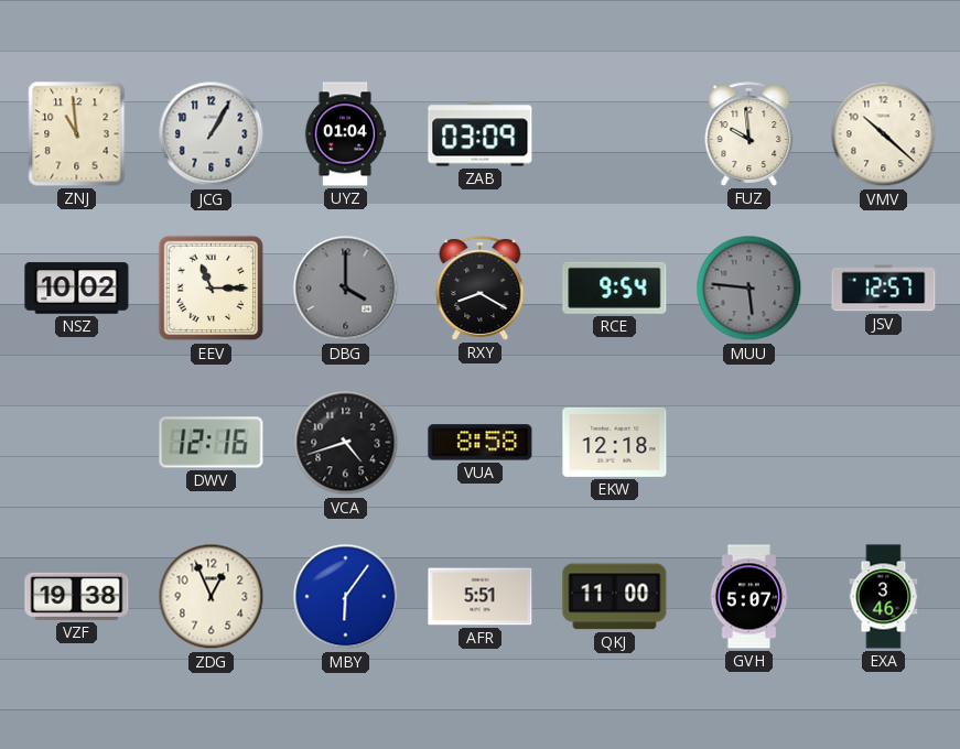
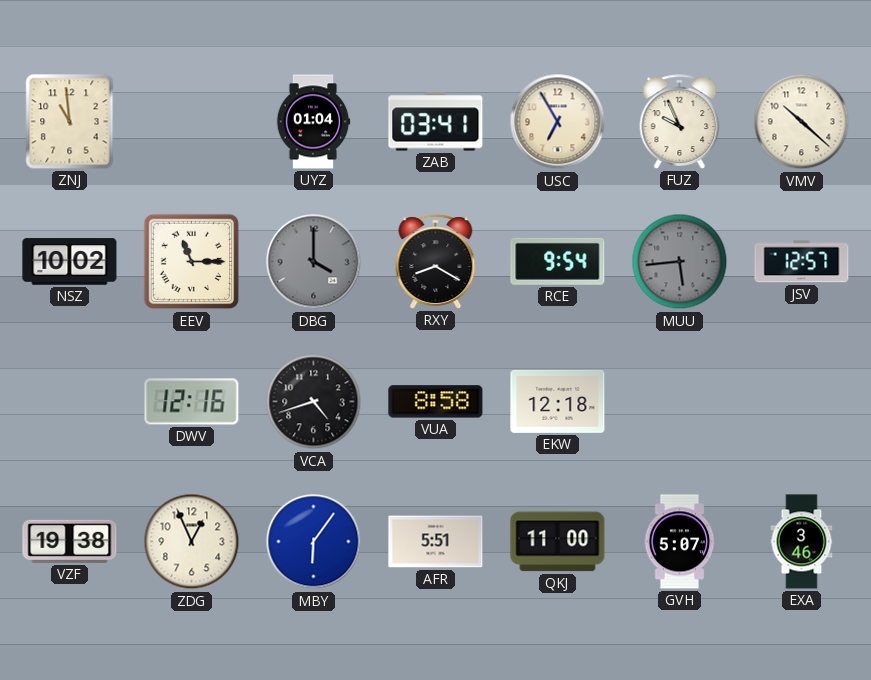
JCG: 1:05 -> none (212, 134)
ZAB: 03:09 -> 03:41 (436, 122)
USC: none -> 6:55 (558, 122)
FUZ: 9:59 -> 9:56 (680, 122)
MUU: 5:46 -> 5:44 (680, 262)
